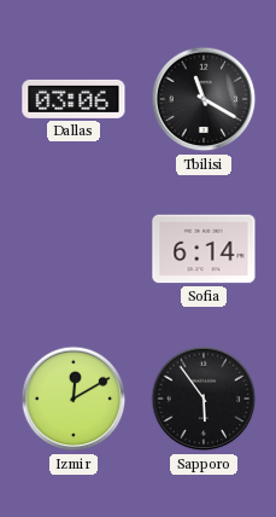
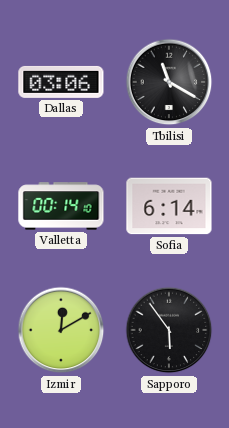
Valletta: none -> 00:14 (61, 206)
